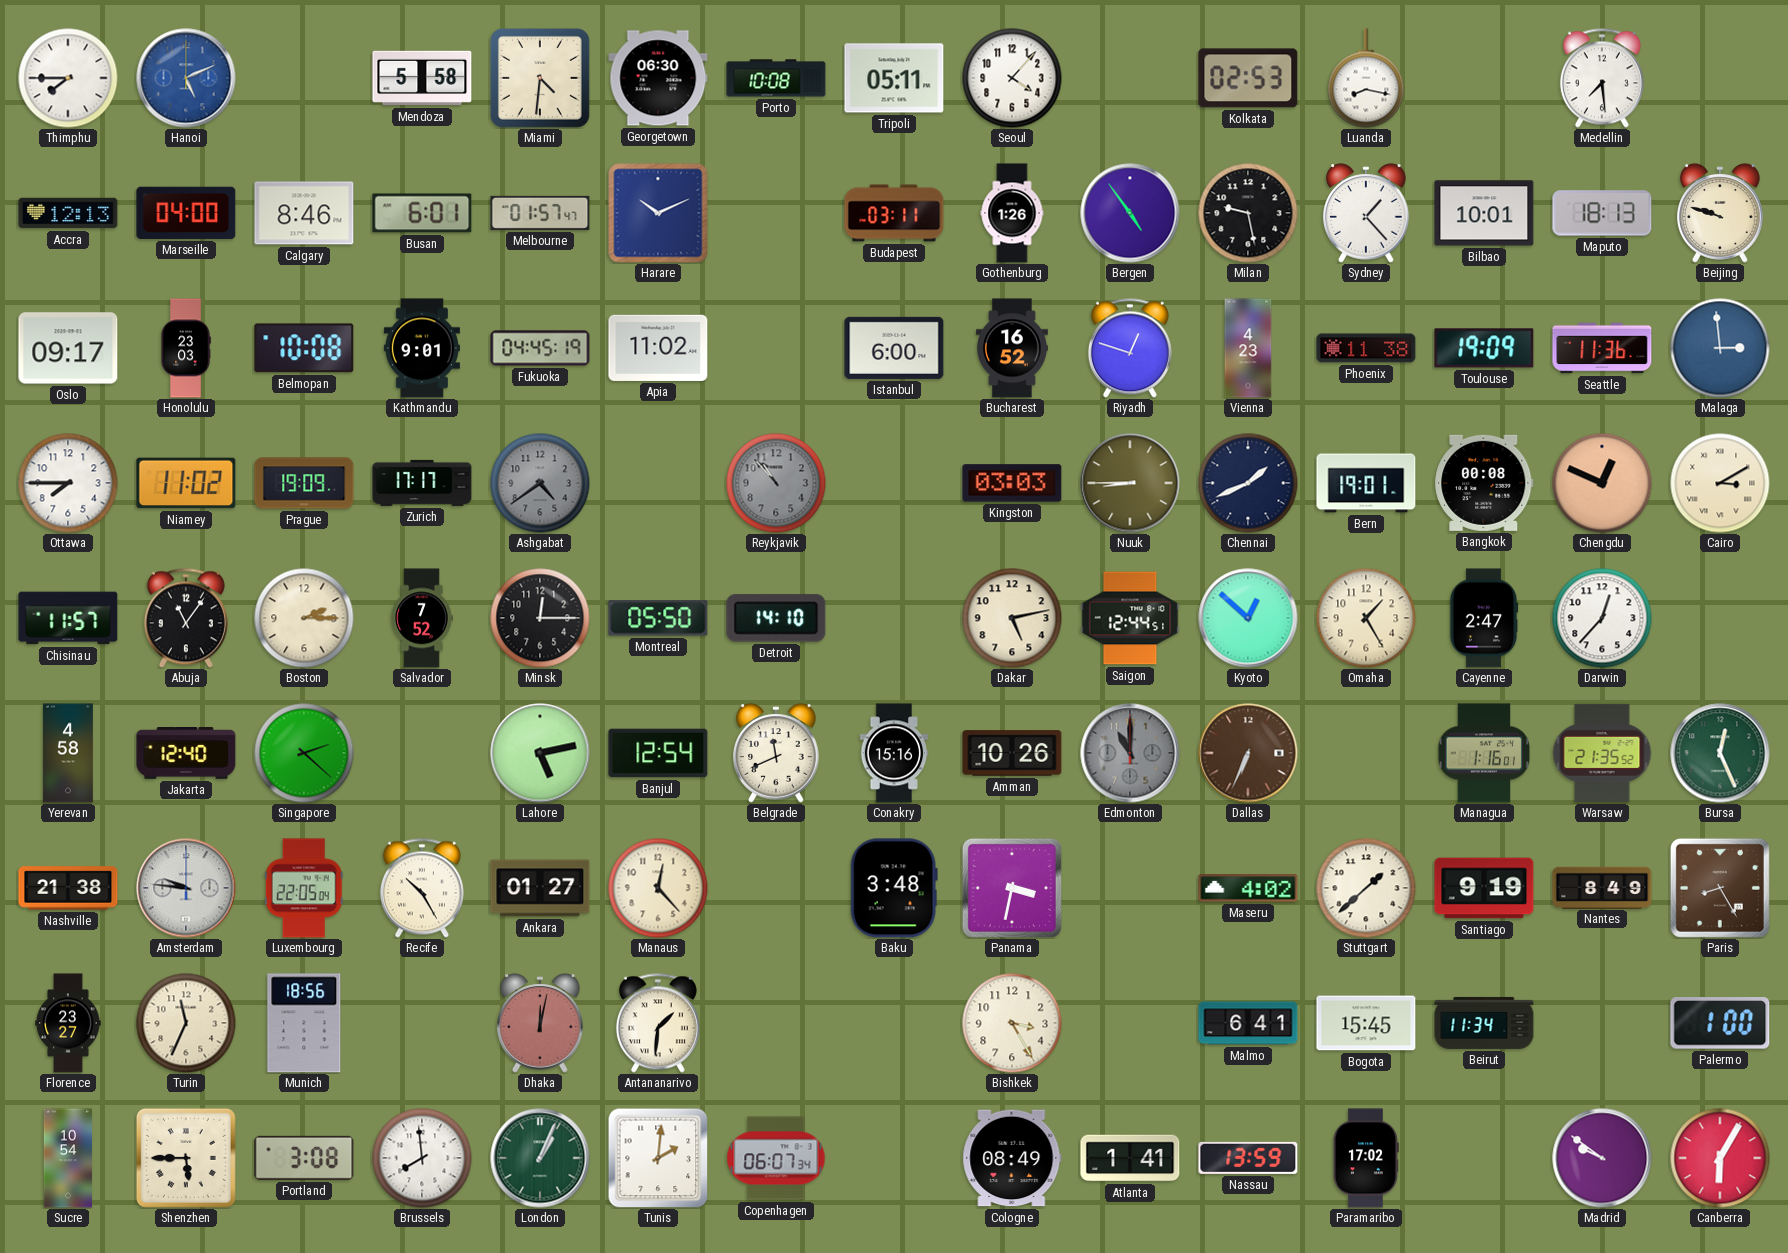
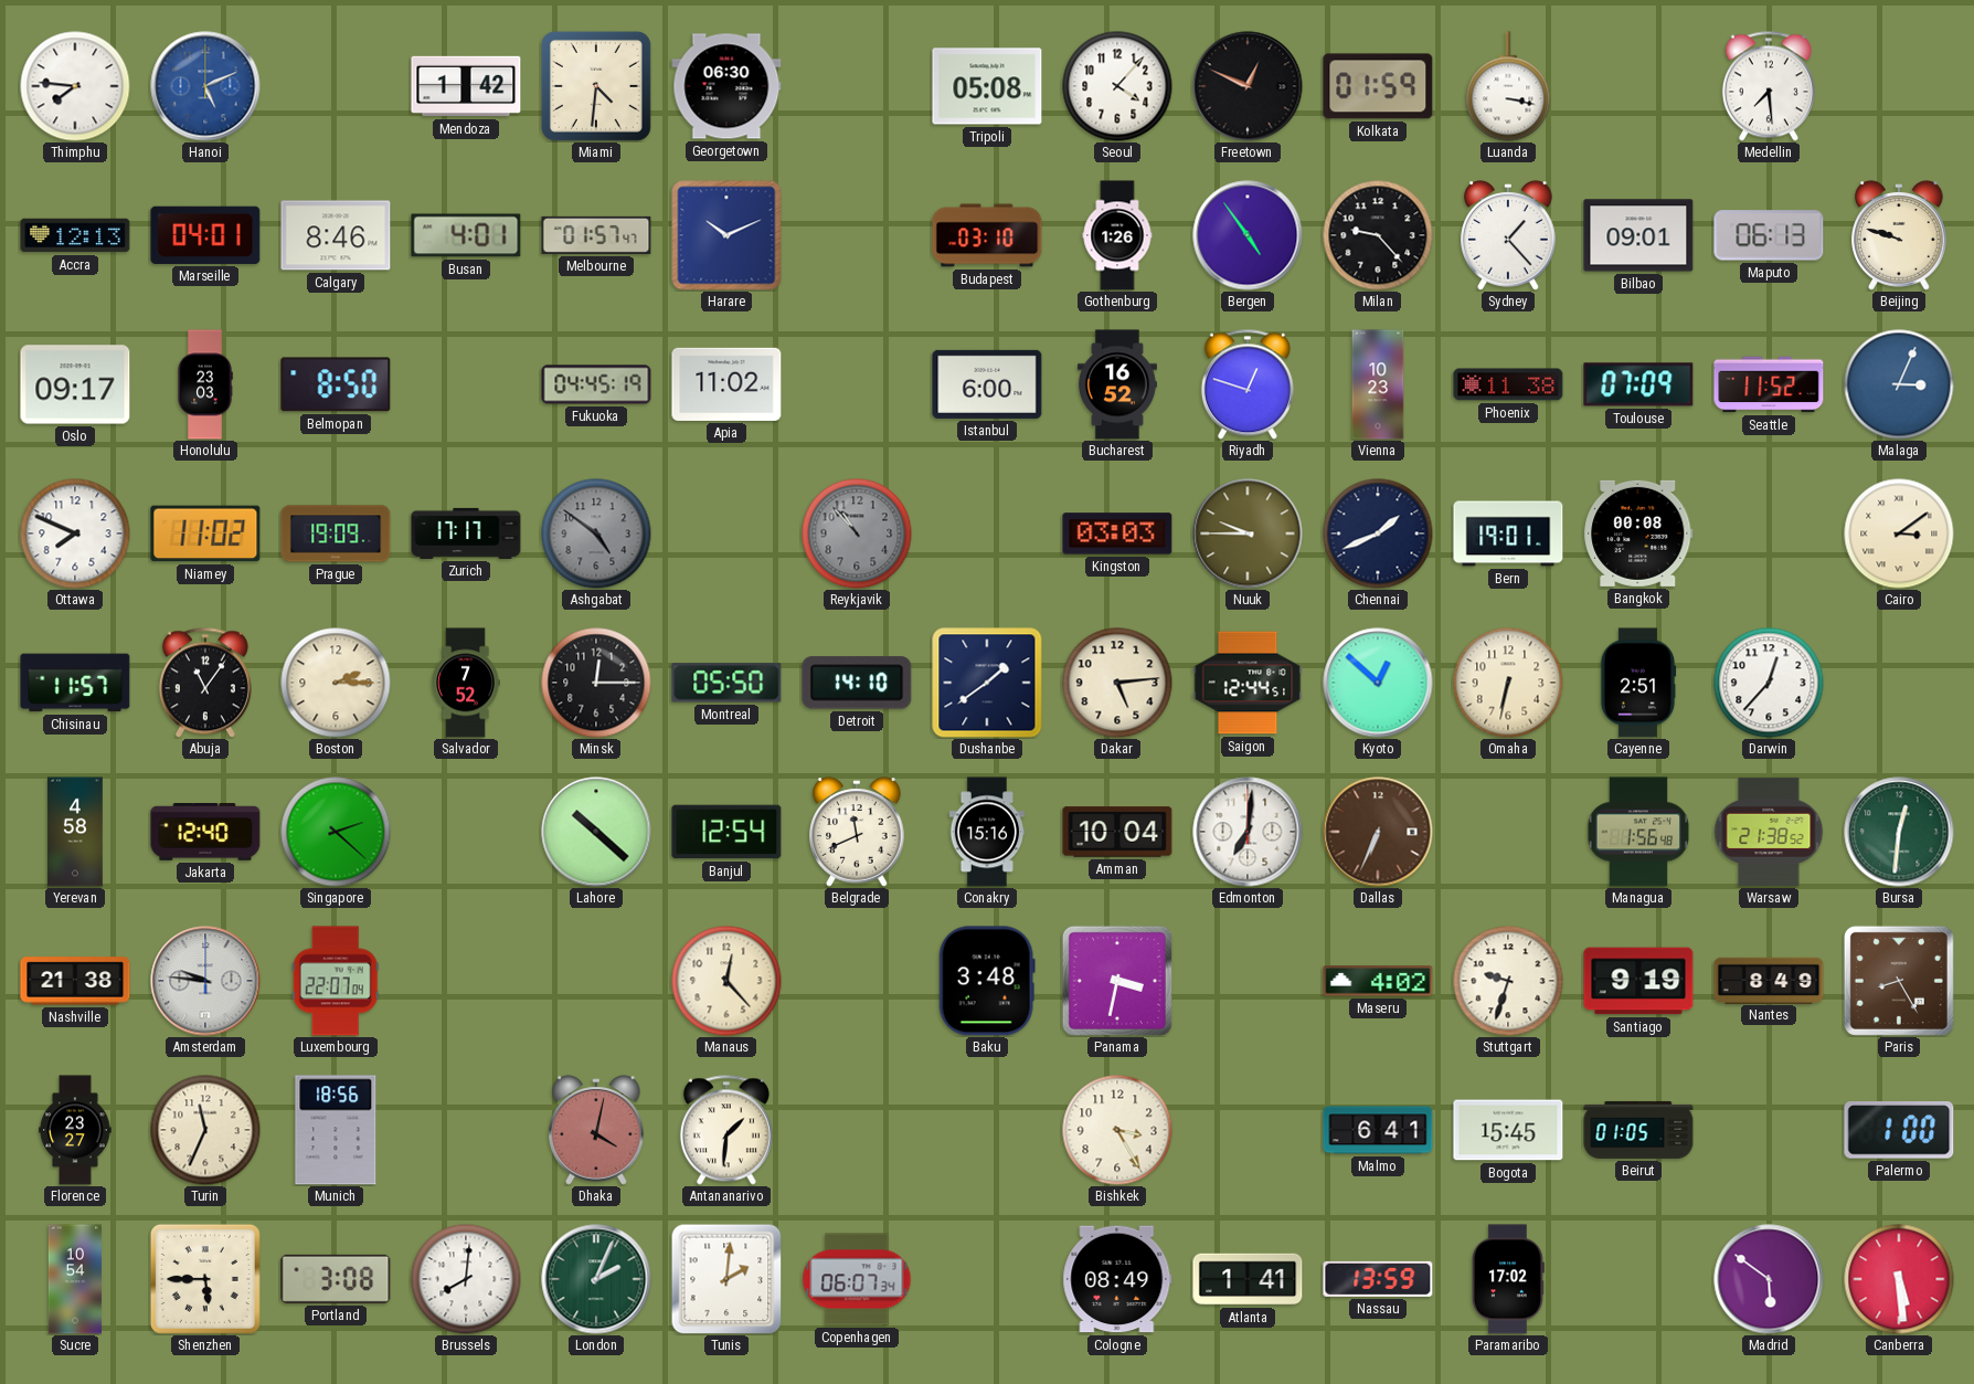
Thimphu: 7:45 -> 7:46 (75, 86)
Mendoza: 5:58 -> 1:42 (466, 86)
Porto: 10:08 -> none (776, 78)
Tripoli: 05:11 -> 05:08 (987, 86)
Freetown: none -> 12:49 (1248, 86)
Kolkata: 02:53 -> 01:59 (1378, 86)
Luanda: 8:17 -> 3:17 (1508, 86)
Marseille: 04:00 -> 04:01 (205, 235)
Busan: 6:01 -> 4:01 (466, 235)
Budapest: 03:11 -> 03:10 (987, 235)
Milan: 9:28 -> 9:23 (1378, 235)
Bilbao: 10:01 -> 09:01 (1638, 235)
Maputo: 18:13 -> 06:13 (1769, 235)
Belmopan: 10:08 -> 8:50 (336, 384)
Kathmandu: 9:01 -> none (422, 348)
Vienna: 4:23 -> 10:23 (1378, 384)
Toulouse: 19:09 -> 07:09 (1638, 384)
Seattle: 11:36 -> 11:52 (1769, 384)
Malaga: 2:59 -> 3:04 (1899, 384)
Ottawa: 7:45 -> 7:49 (75, 533)
Ashgabat: 4:39 -> 4:51 (596, 533)
Nuuk: 8:45 -> 9:45 (1248, 533)
Chengdu: 12:49 -> none (1602, 483)
Cairo: 3:10 -> 3:09 (1899, 533)
Dushanbe: none -> 1:39 (987, 683)
Dakar: 5:13 -> 5:14 (1117, 683)
Omaha: 1:25 -> 6:32 (1508, 683)
Cayenne: 2:47 -> 2:51 (1638, 683)
Lahore: 5:13 -> 10:22 (596, 832)
Amman: 10:26 -> 10:04 (1117, 832)
Edmonton: 11:00 -> 7:01 (1248, 832)
Edmonton dial: grey -> white (1248, 832)
Managua: 1:16 -> 1:56 (1638, 832)
Warsaw: 21:35 -> 21:38 (1769, 832)
Bursa: 12:26 -> 12:31 (1899, 832)
Luxembourg: 22:05 -> 22:07 (336, 981)
Recife: 10:25 -> none (422, 888)
Ankara: 01:27 -> none (540, 888)
Stuttgart: 1:38 -> 9:33 (1508, 981)
Dhaka: 12:02 -> 4:02 (596, 1130)
Beirut: 11:34 -> 01:05 (1638, 1130)
Brussels: 7:59 -> 8:01 (466, 1279)
London: 1:04 -> 2:04 (596, 1279)
Madrid: 9:51 -> 5:51 (1769, 1279)
Canberra: 6:05 -> 5:29 (1899, 1279)
